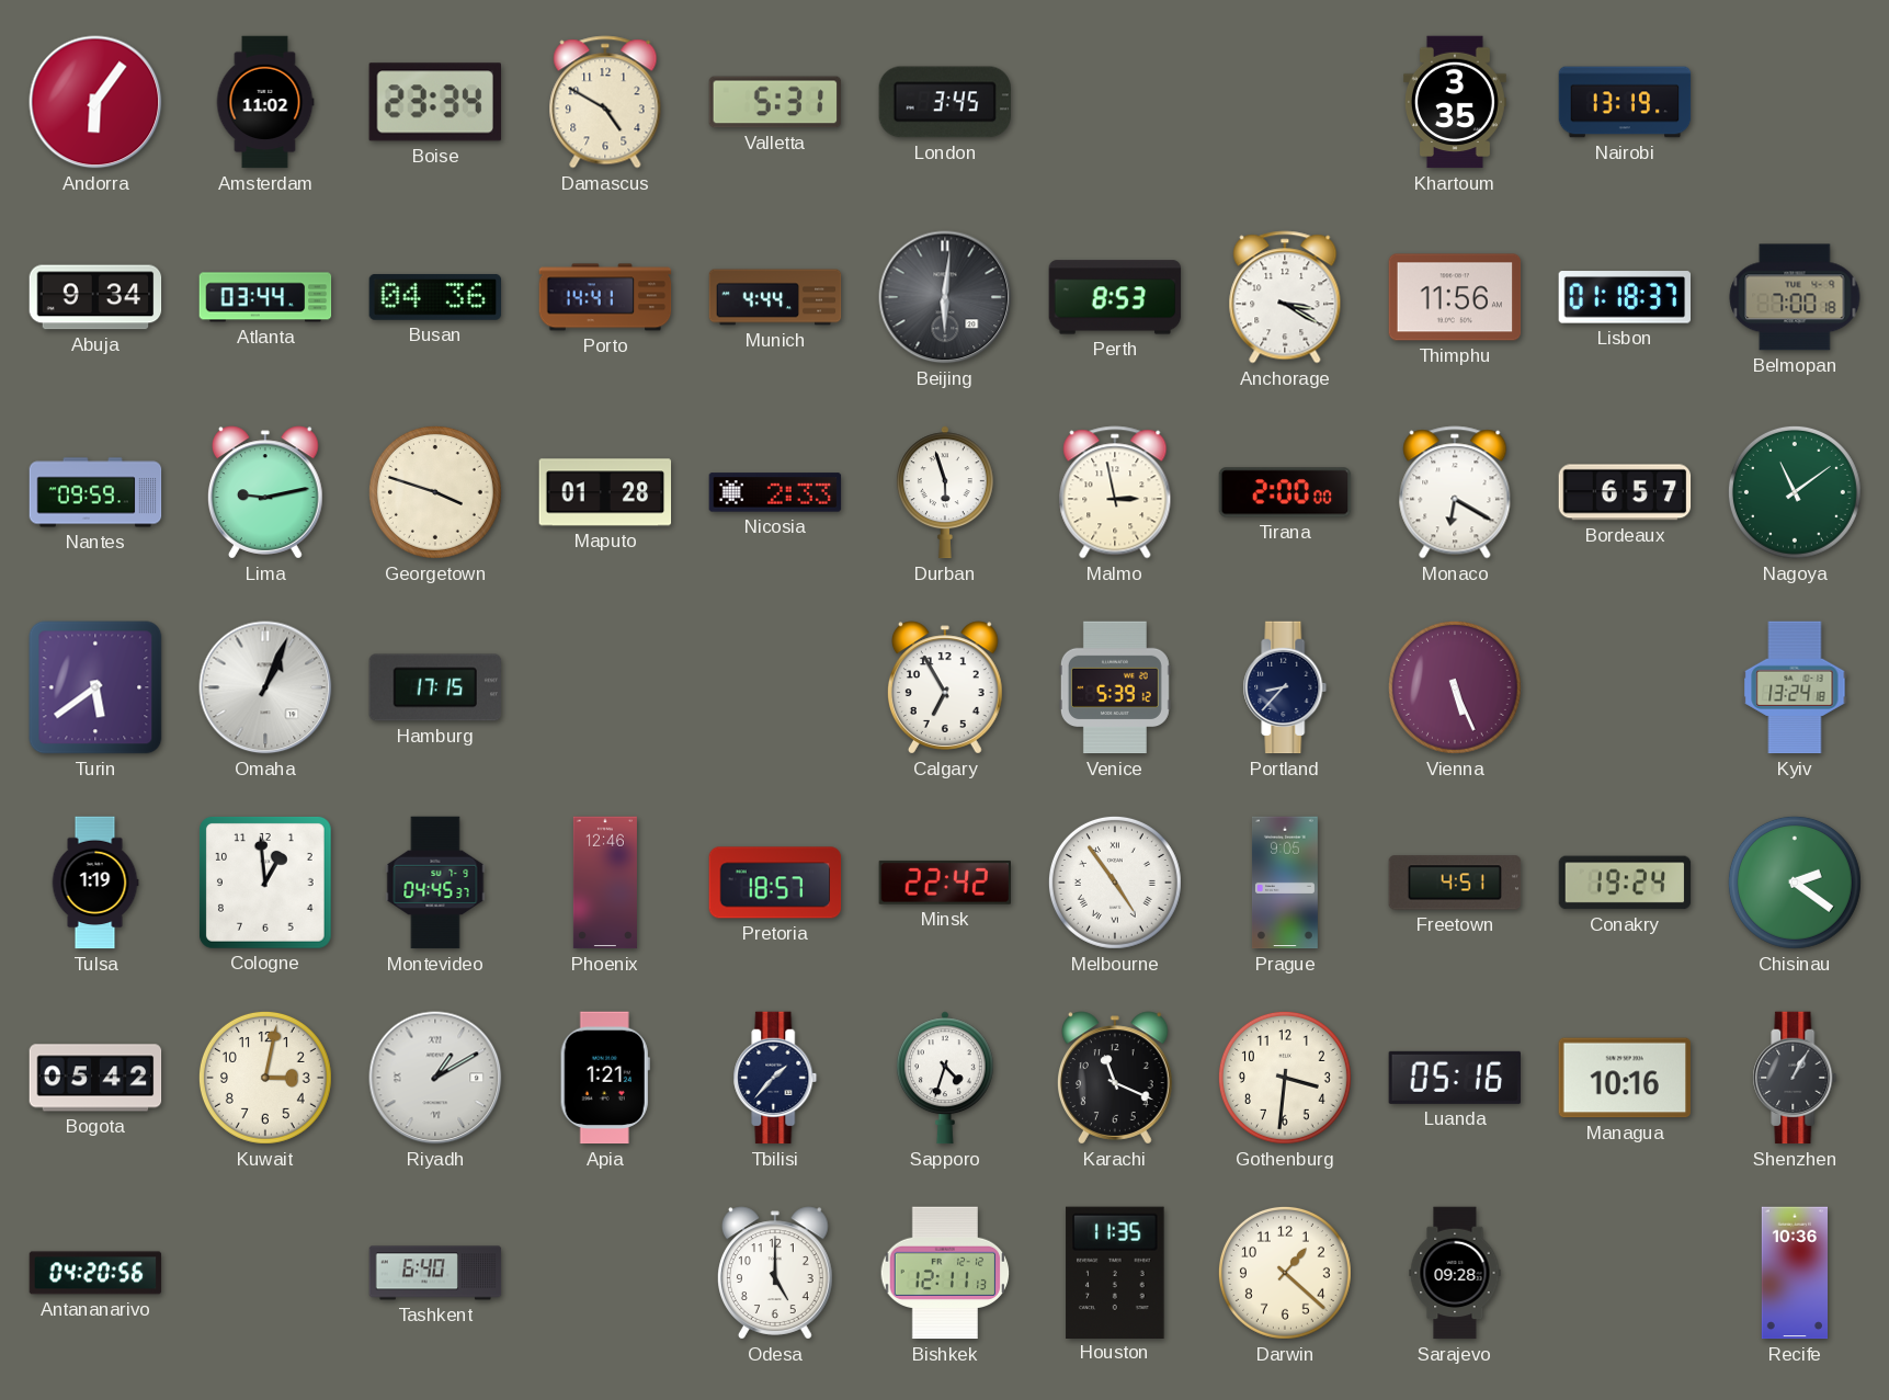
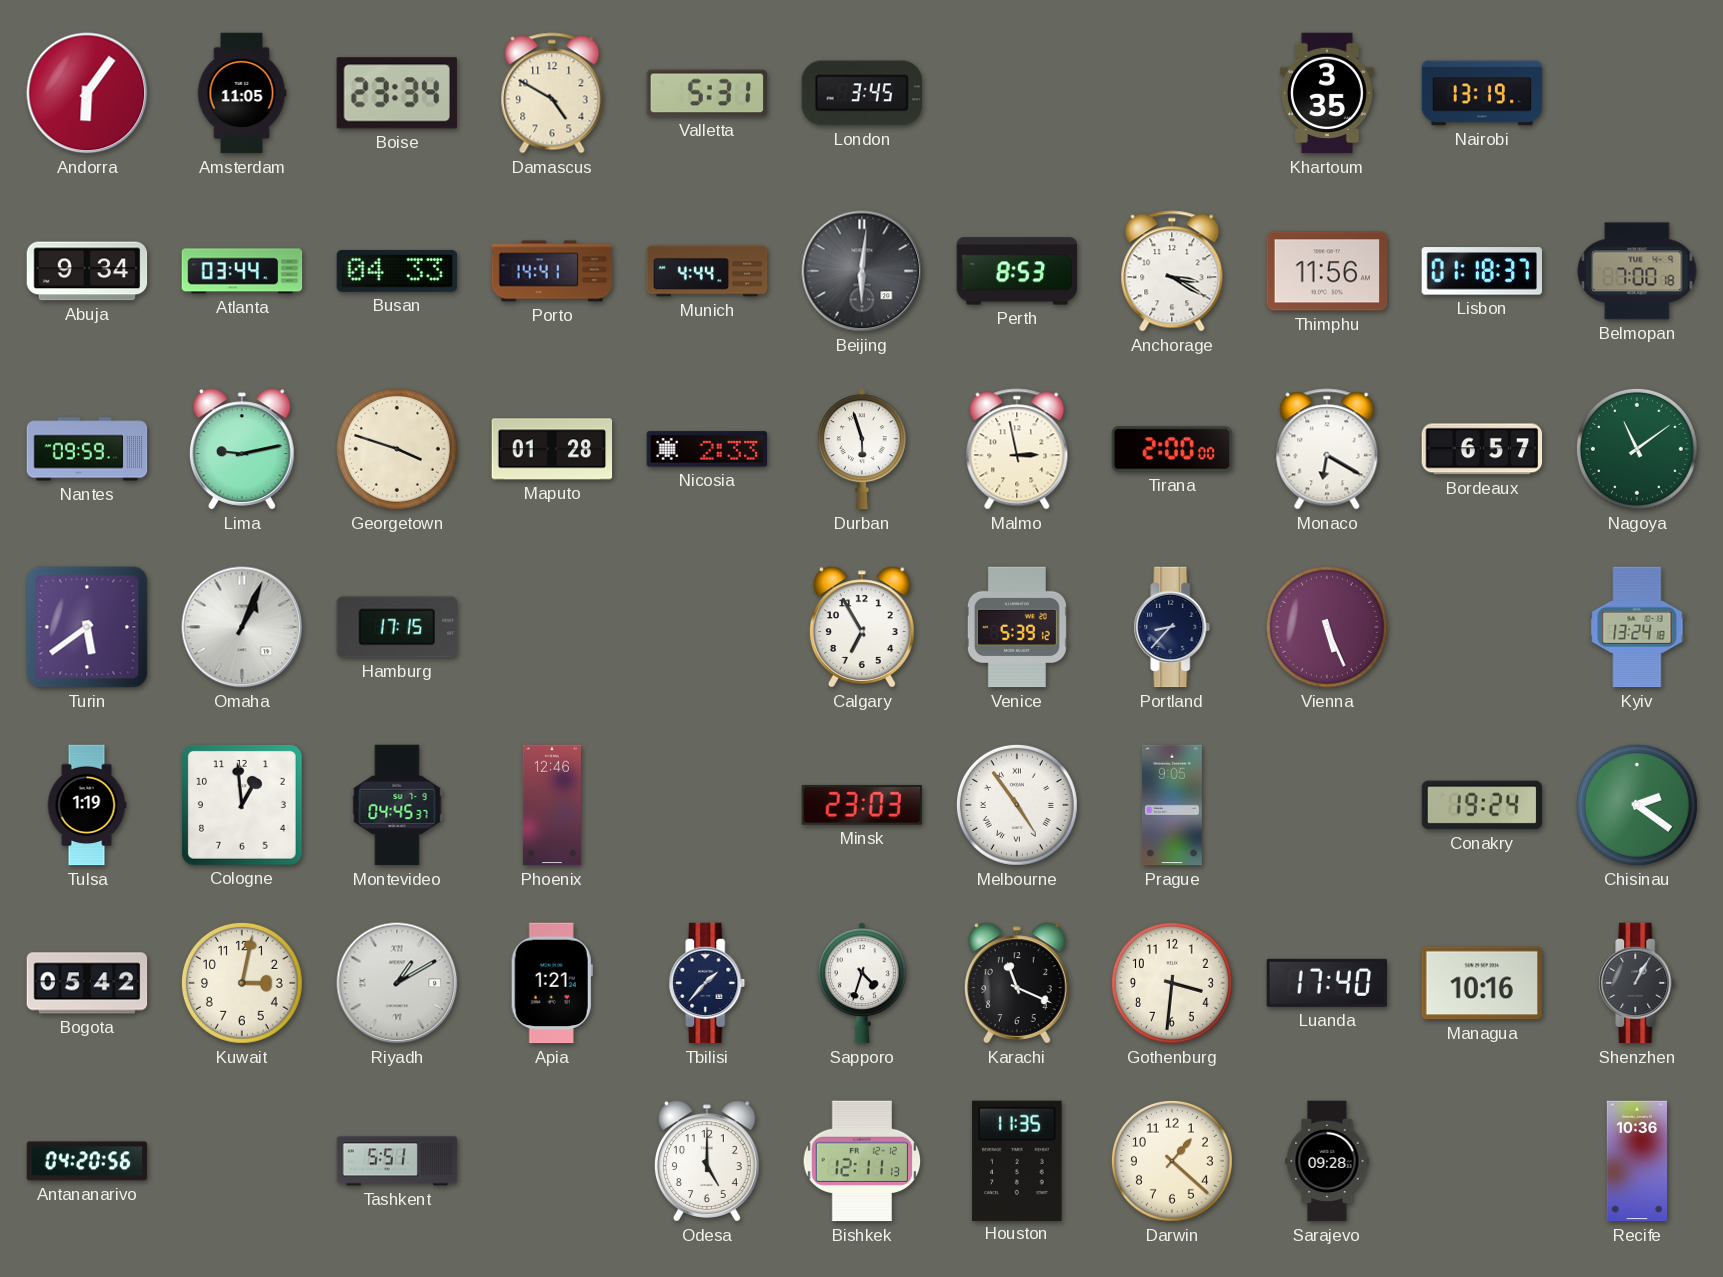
Amsterdam: 11:02 -> 11:05 (242, 93)
Busan: 04:36 -> 04:33 (397, 271)
Pretoria: 18:57 -> none (775, 883)
Minsk: 22:42 -> 23:03 (861, 805)
Freetown: 4:51 -> none (1455, 883)
Luanda: 05:16 -> 17:40 (1326, 983)
Tashkent: 6:40 -> 5:51 (397, 1161)
